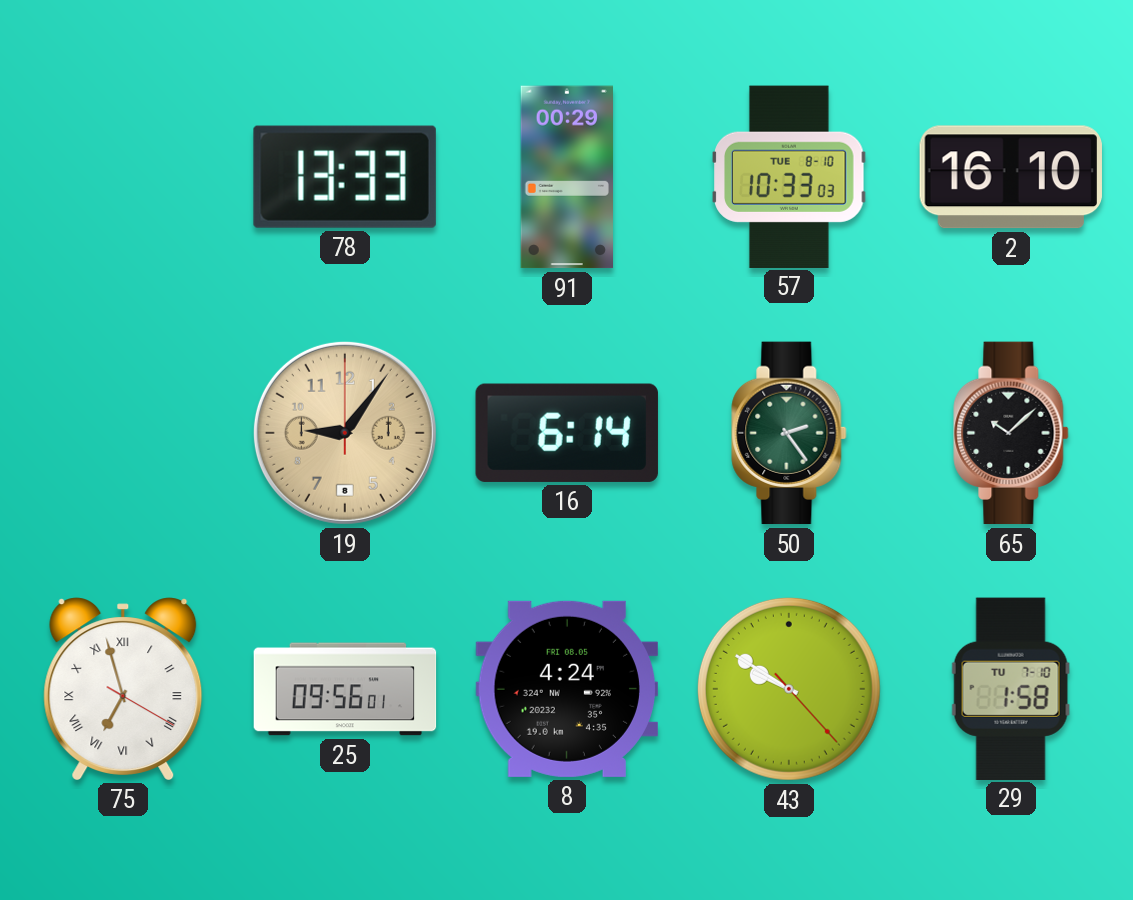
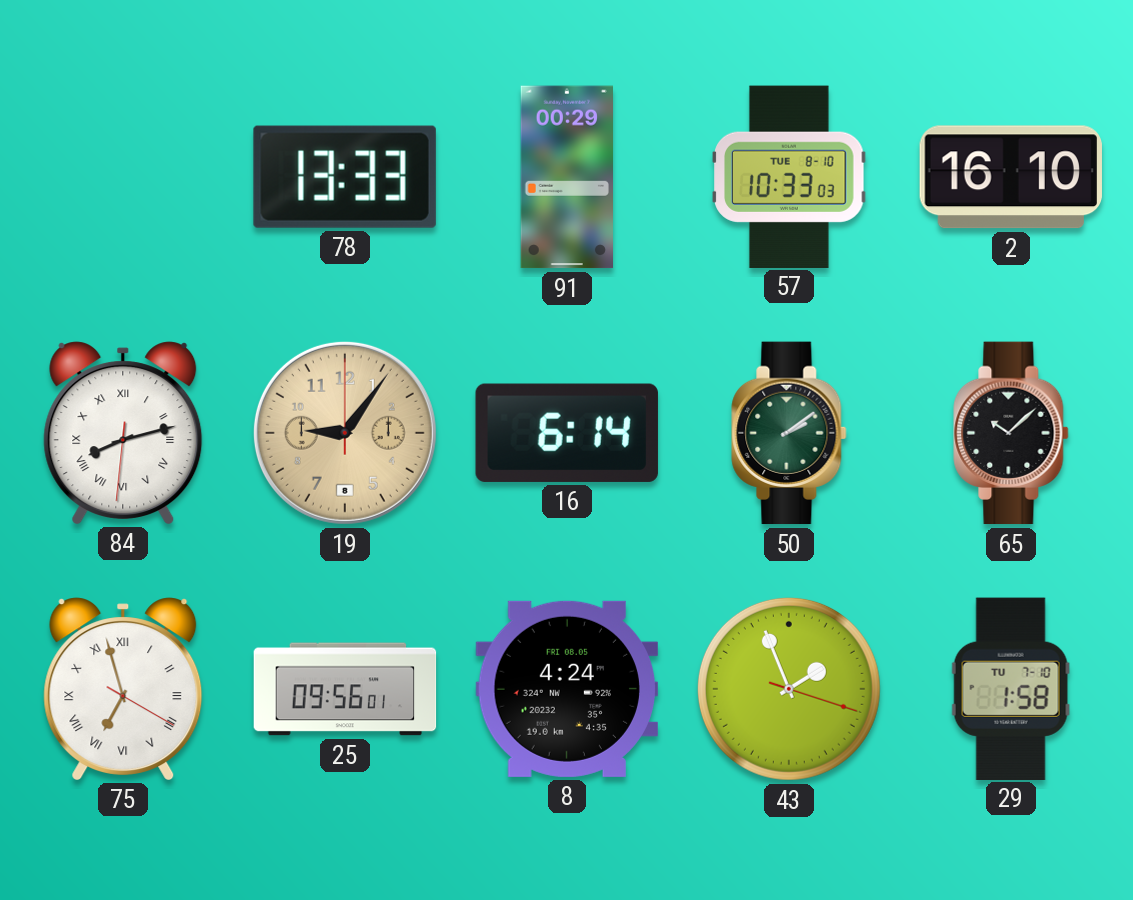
84: none -> 8:12 (123, 433)
50: 2:24 -> 2:09 (789, 433)
43: 9:50 -> 1:56 (789, 689)
